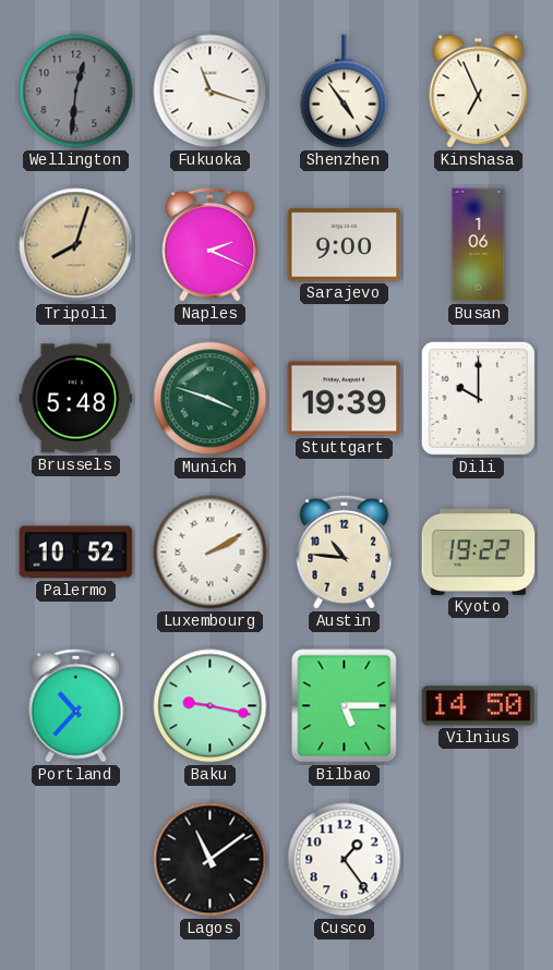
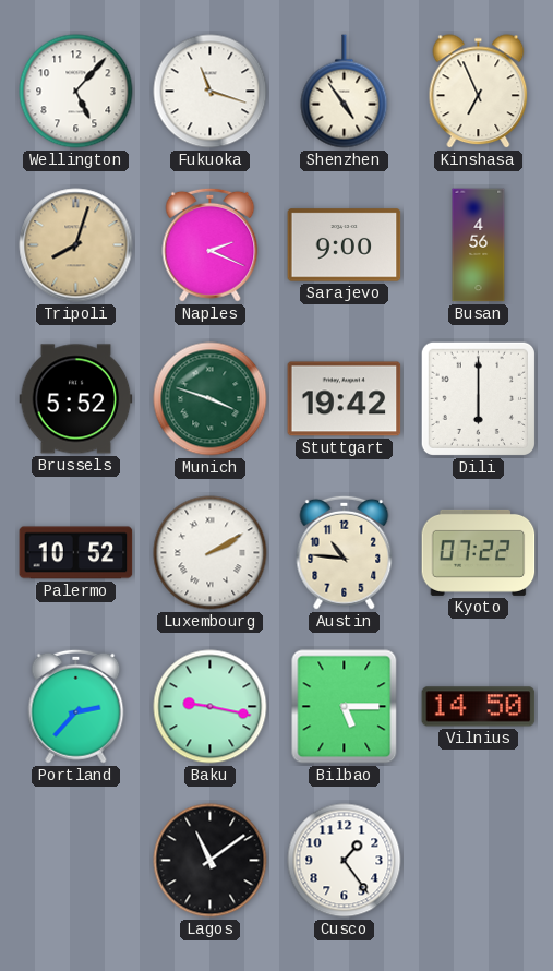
Wellington: 12:31 -> 5:07 (76, 92)
Wellington dial: grey -> white (76, 92)
Busan: 1:06 -> 4:56 (479, 245)
Brussels: 5:48 -> 5:52 (76, 399)
Stuttgart: 19:39 -> 19:42 (345, 399)
Dili: 10:00 -> 6:00 (478, 398)
Kyoto: 19:22 -> 07:22 (479, 552)
Portland: 10:37 -> 2:37 (76, 706)
